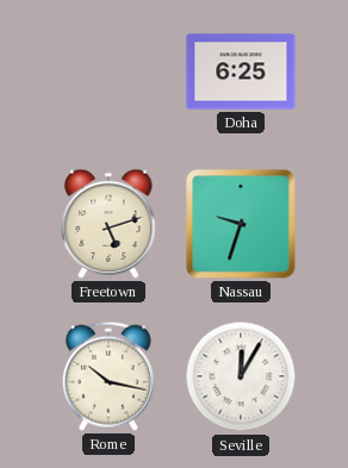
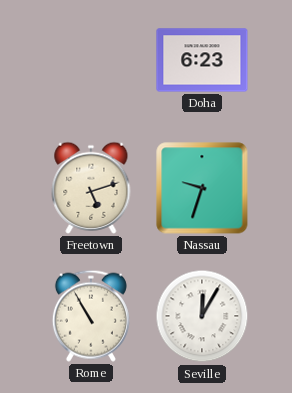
Doha: 6:25 -> 6:23 (202, 60)
Rome: 10:17 -> 10:55 (91, 316)
